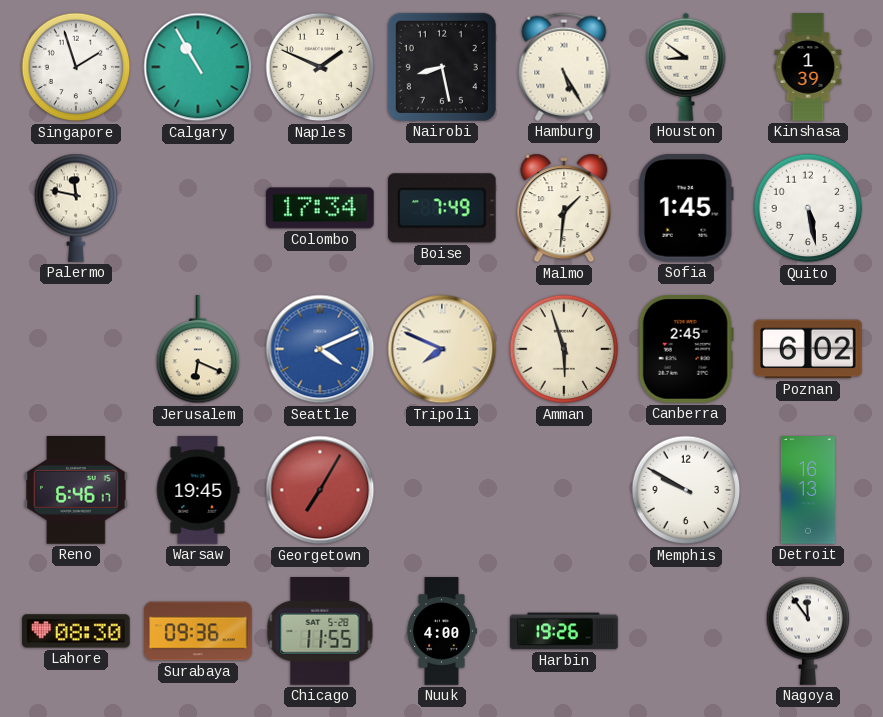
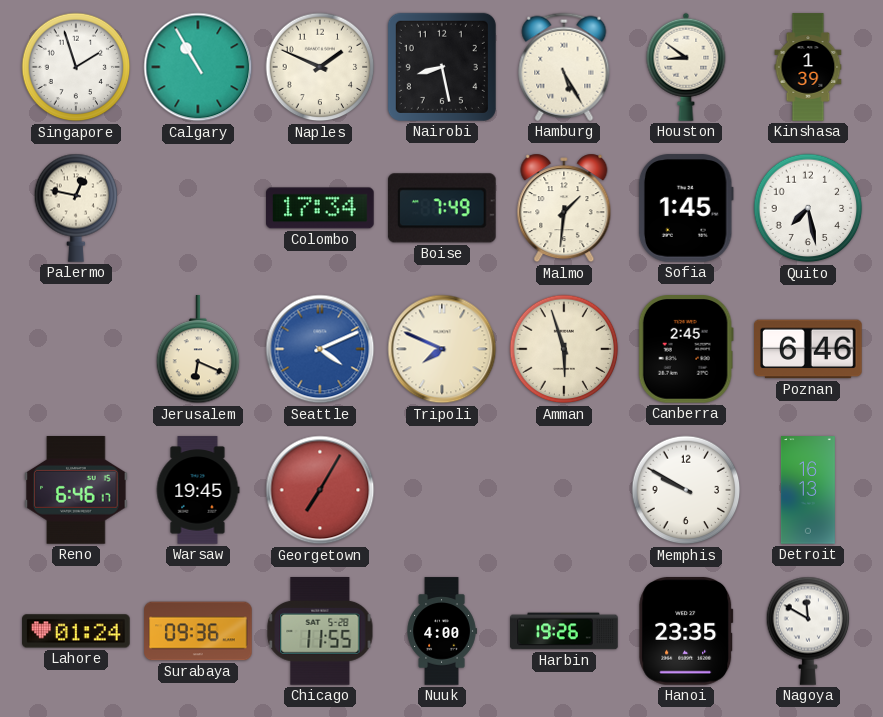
Palermo: 11:47 -> 12:47 (76, 208)
Quito: 5:28 -> 7:28 (808, 208)
Poznan: 6:02 -> 6:46 (808, 349)
Lahore: 08:30 -> 01:24 (76, 631)
Hanoi: none -> 23:35 (686, 632)
Nagoya: 11:54 -> 11:50 (808, 631)
